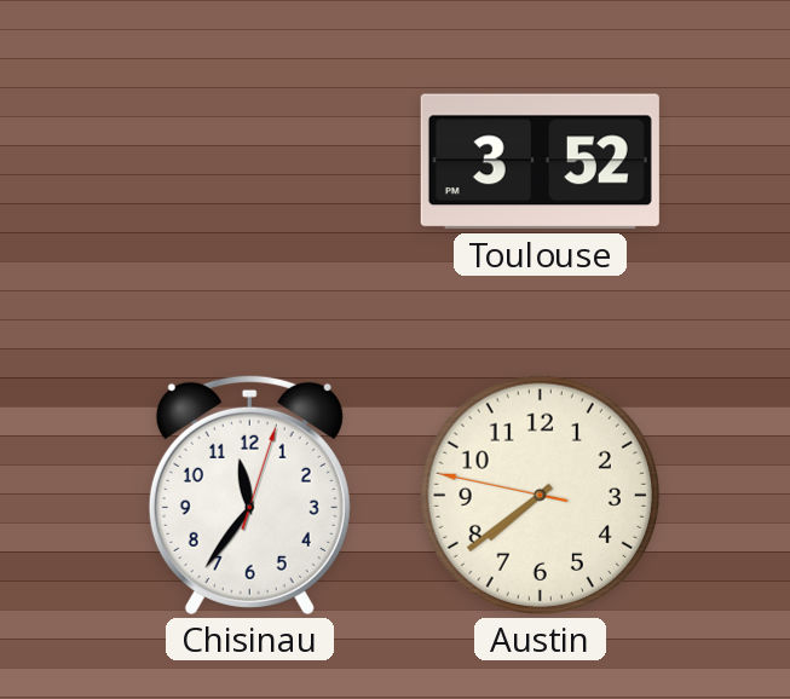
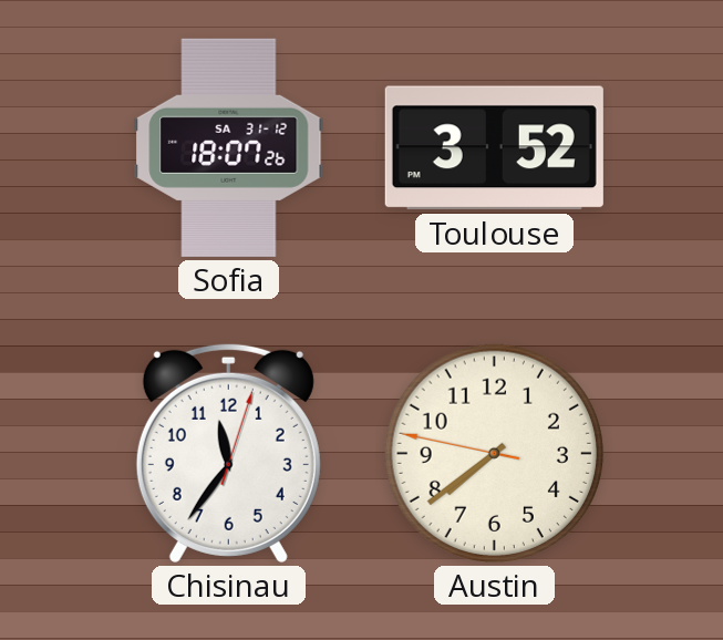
Sofia: none -> 18:07 (229, 147)
